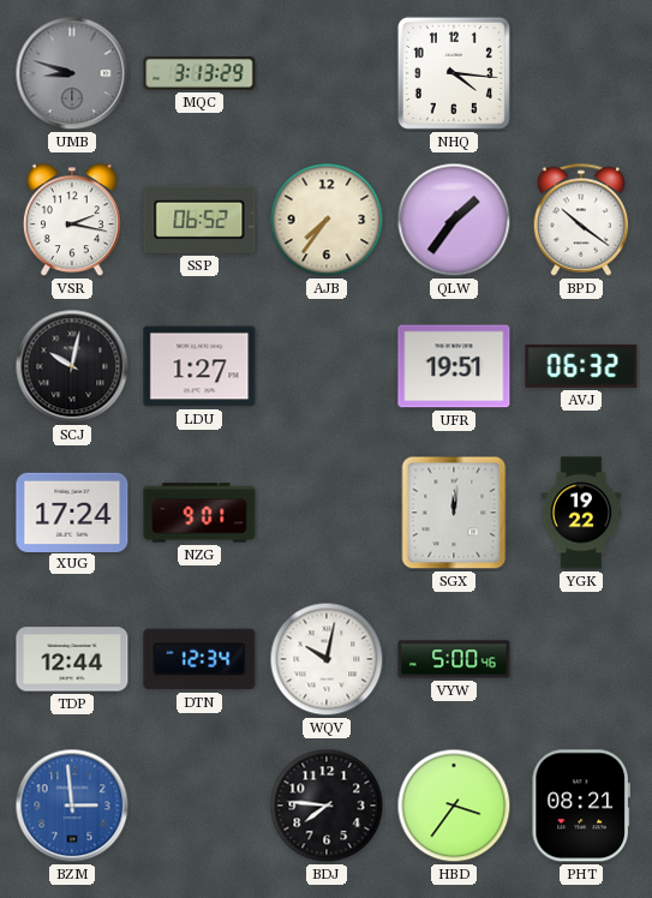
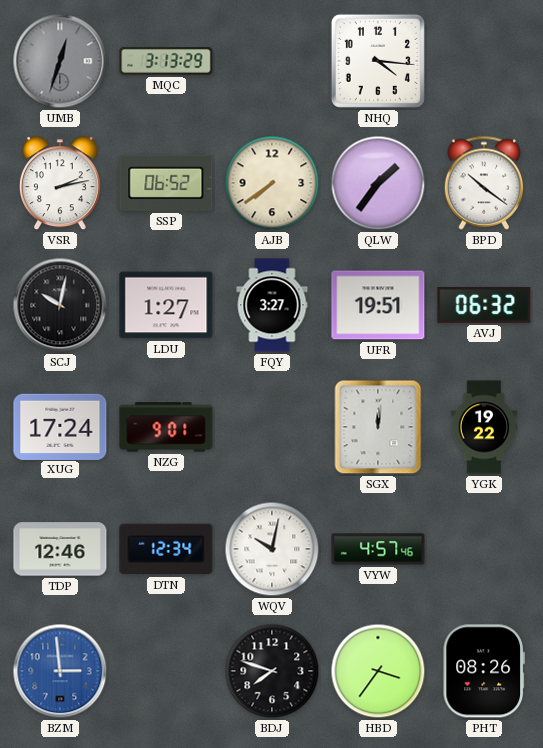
UMB: 8:48 -> 12:33 (60, 61)
VSR: 2:17 -> 2:13 (60, 184)
AJB: 7:36 -> 7:39 (272, 183)
FQY: none -> 3:27 (272, 305)
TDP: 12:44 -> 12:46 (60, 549)
VYW: 5:00 -> 4:57 (378, 549)
BDJ: 7:46 -> 7:48 (272, 671)
PHT: 08:21 -> 08:26 (483, 671)
